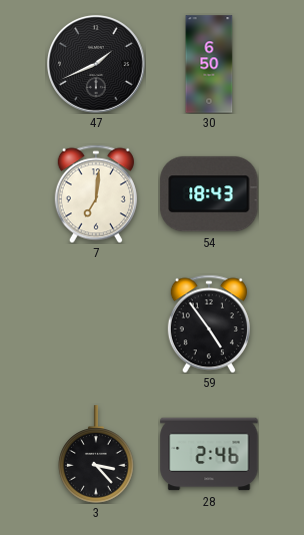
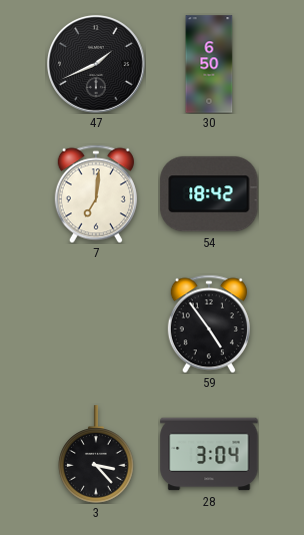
54: 18:43 -> 18:42 (209, 194)
28: 2:46 -> 3:04 (209, 454)
